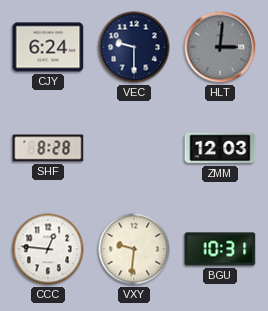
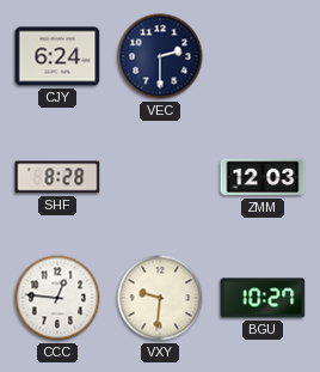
VEC: 9:30 -> 2:30 (160, 56)
HLT: 3:01 -> none (220, 47)
BGU: 10:31 -> 10:27 (263, 298)
